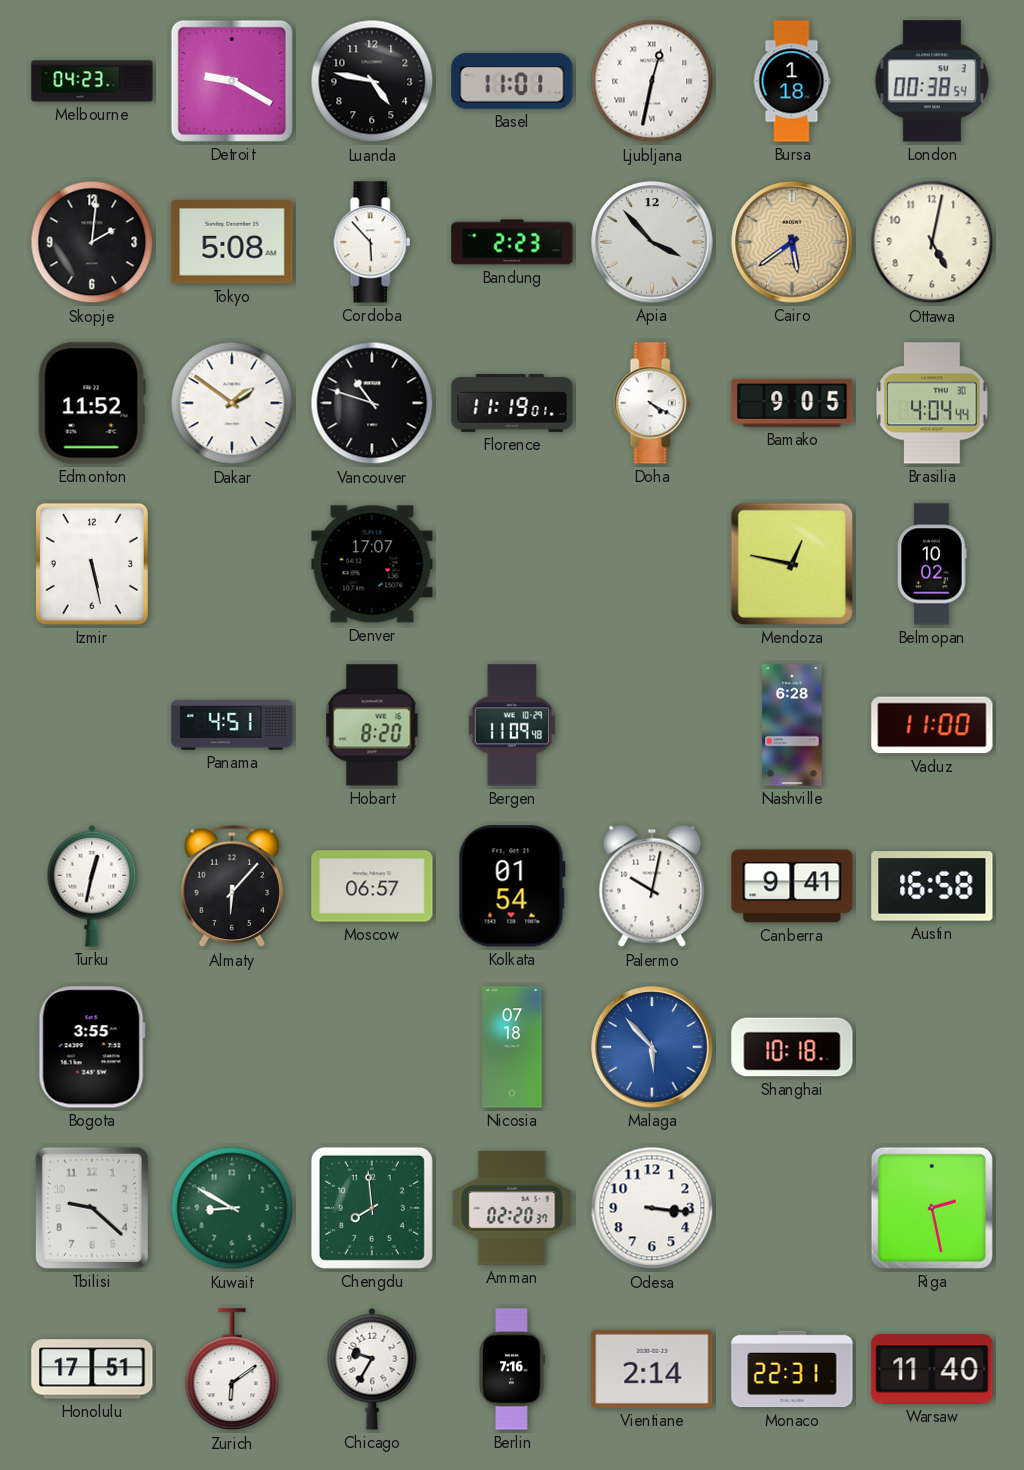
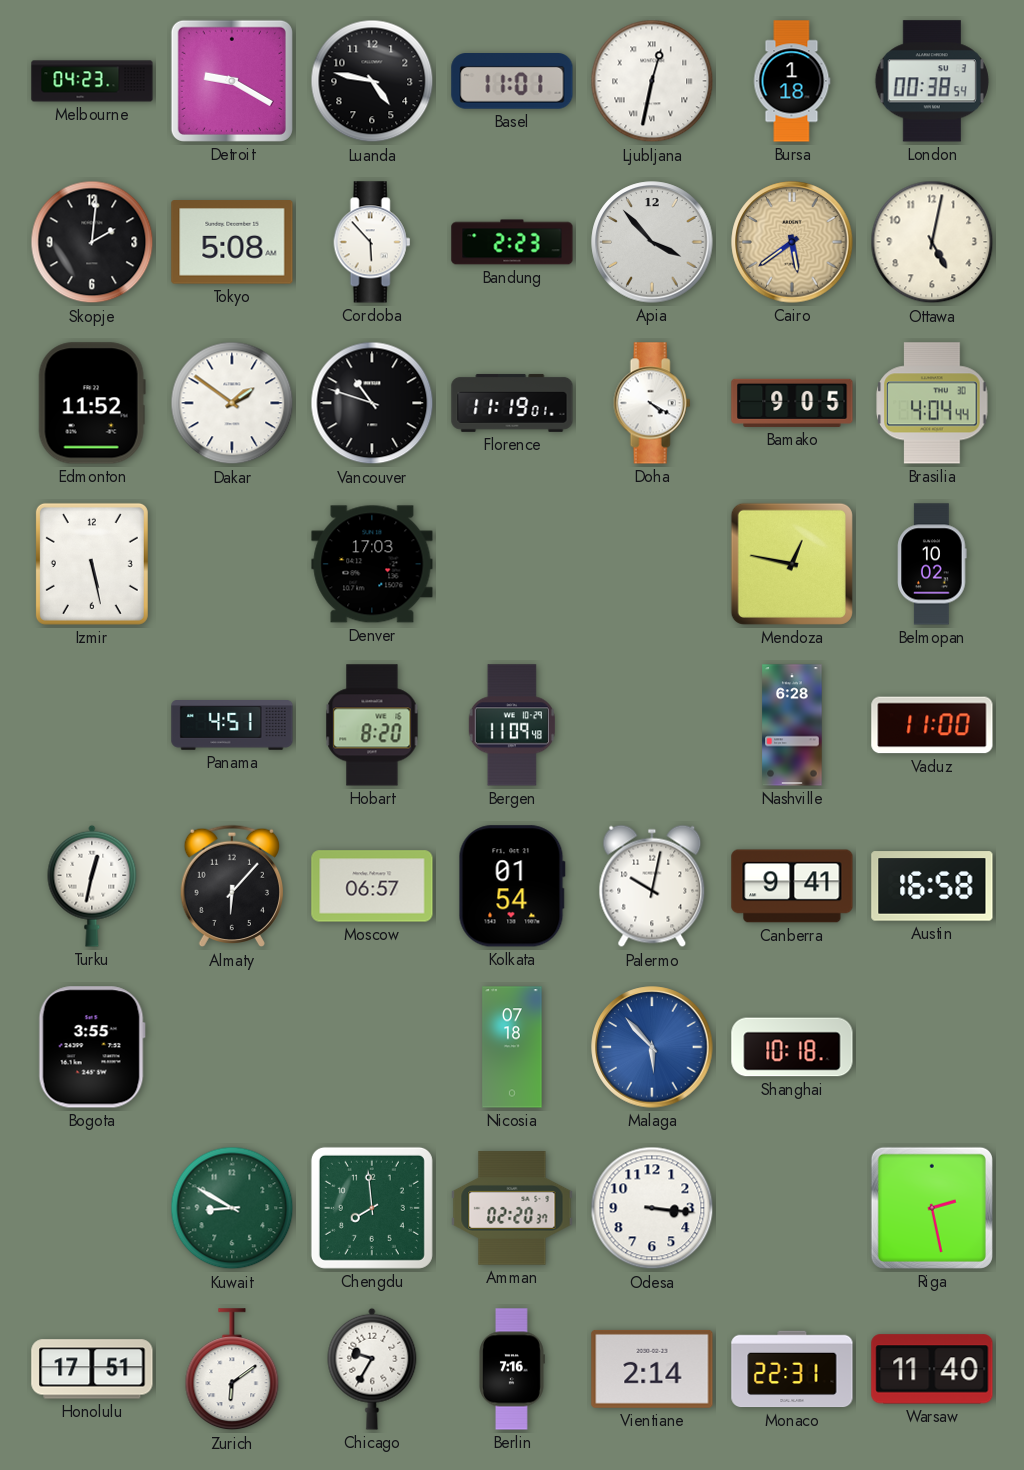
Denver: 17:07 -> 17:03 (372, 564)
Tbilisi: 9:22 -> none (92, 1208)
